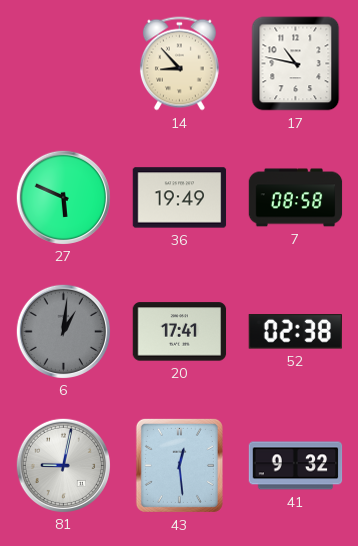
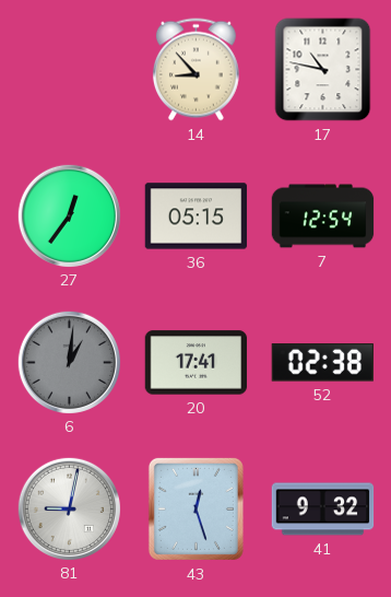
27: 5:49 -> 12:36 (69, 215)
36: 19:49 -> 05:15 (197, 216)
7: 08:58 -> 12:54 (323, 216)
43: 12:29 -> 12:27 (195, 508)
